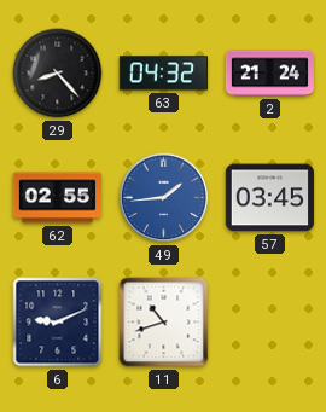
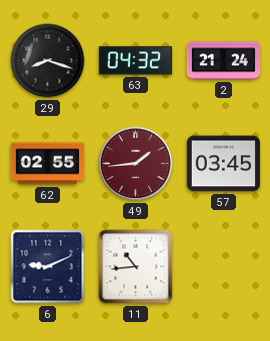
29: 8:23 -> 8:18 (48, 61)
49 dial: blue -> burgundy (136, 164)
11: 10:42 -> 10:44 (136, 267)
